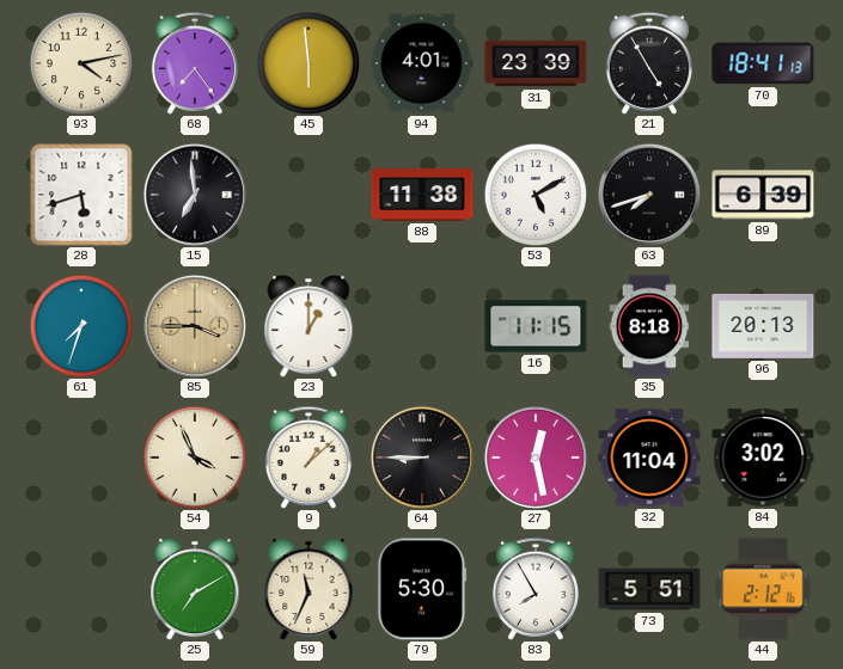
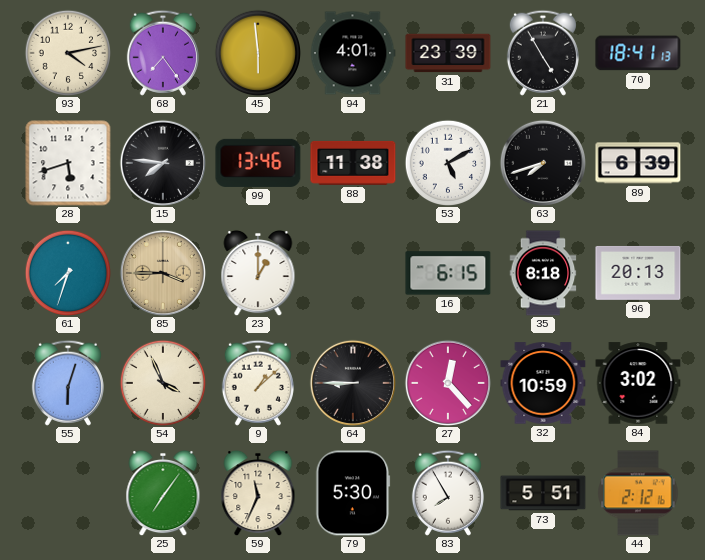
15: 6:59 -> 7:46 (163, 163)
99: none -> 13:46 (258, 163)
16: 11:15 -> 6:15 (448, 273)
55: none -> 6:03 (68, 383)
27: 12:28 -> 12:23 (448, 383)
32: 11:04 -> 10:59 (543, 383)
25: 7:10 -> 7:06 (163, 493)
